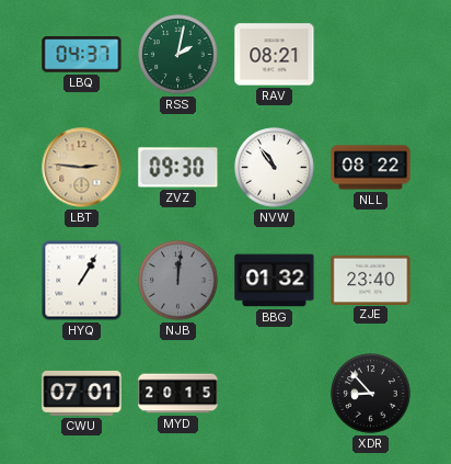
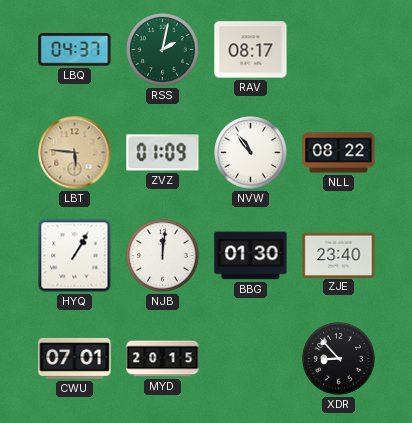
RAV: 08:21 -> 08:17 (251, 50)
LBT: 2:46 -> 5:46 (75, 153)
ZVZ: 09:30 -> 01:09 (163, 153)
NJB dial: grey -> white (163, 256)
BBG: 01:32 -> 01:30 (251, 256)
